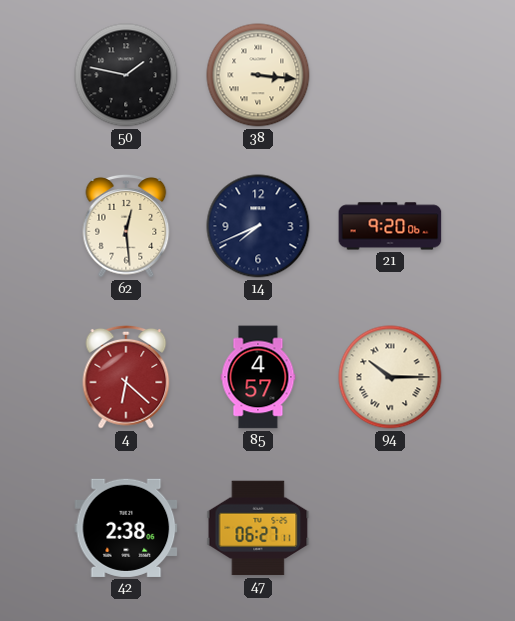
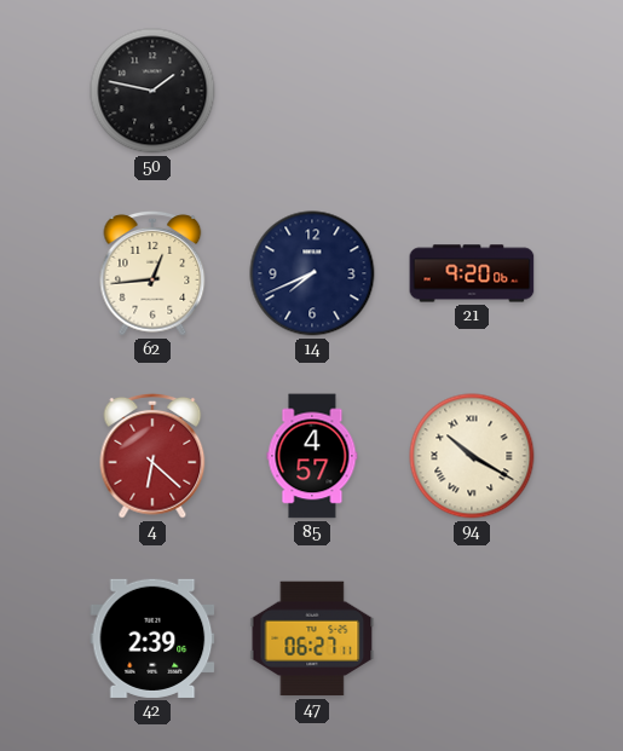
38: 3:16 -> none (258, 75)
62: 12:29 -> 12:44 (152, 273)
94: 10:15 -> 10:20 (472, 456)
42: 2:38 -> 2:39 (152, 639)
